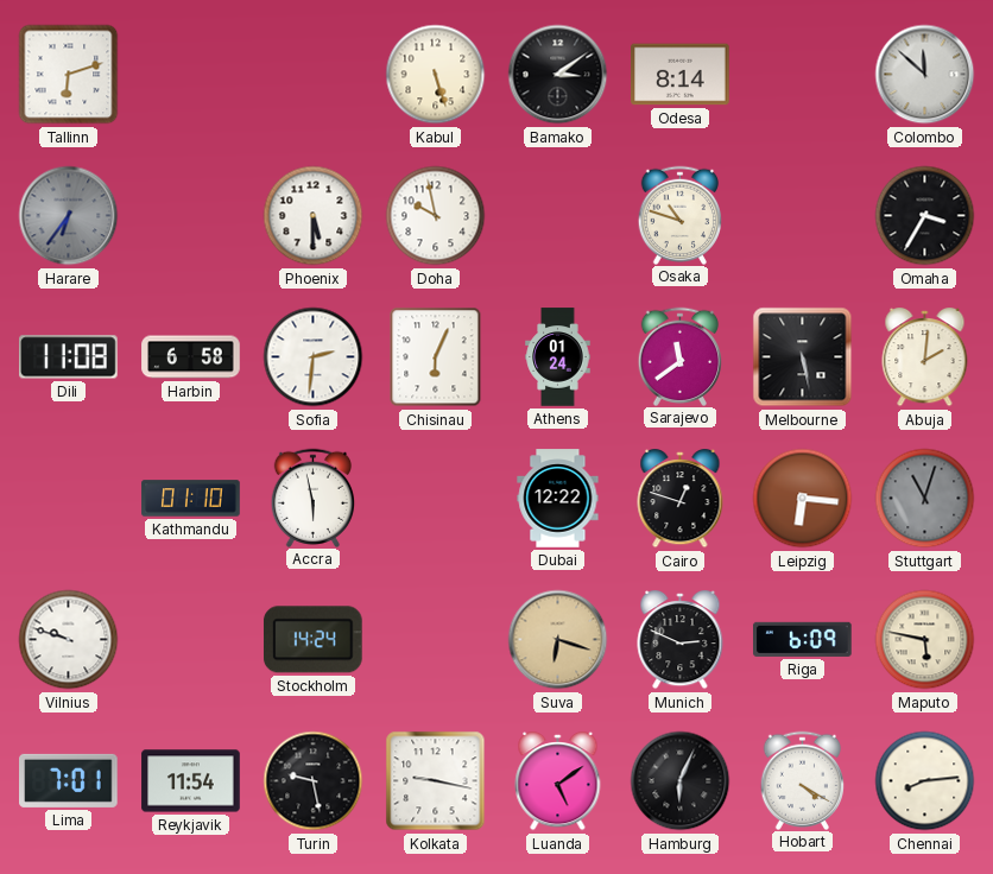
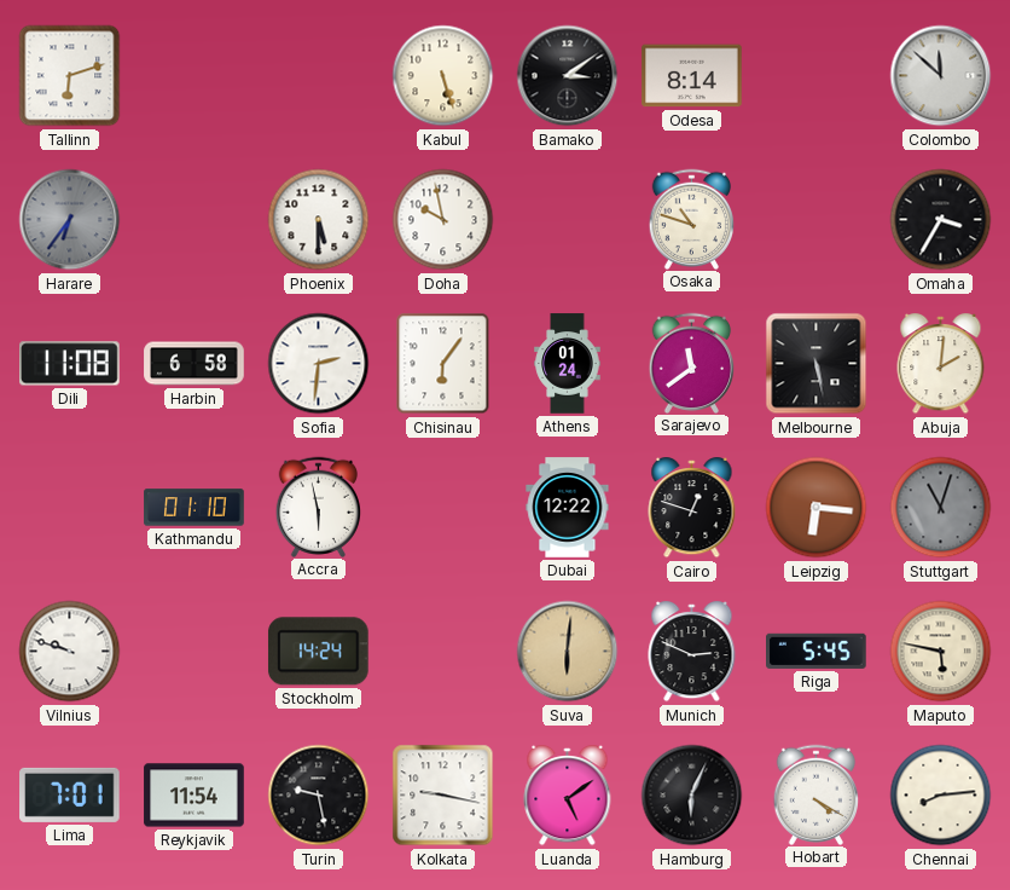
Chisinau: 6:04 -> 6:06 (443, 364)
Suva: 6:18 -> 6:01 (568, 652)
Riga: 6:09 -> 5:45 (817, 651)
